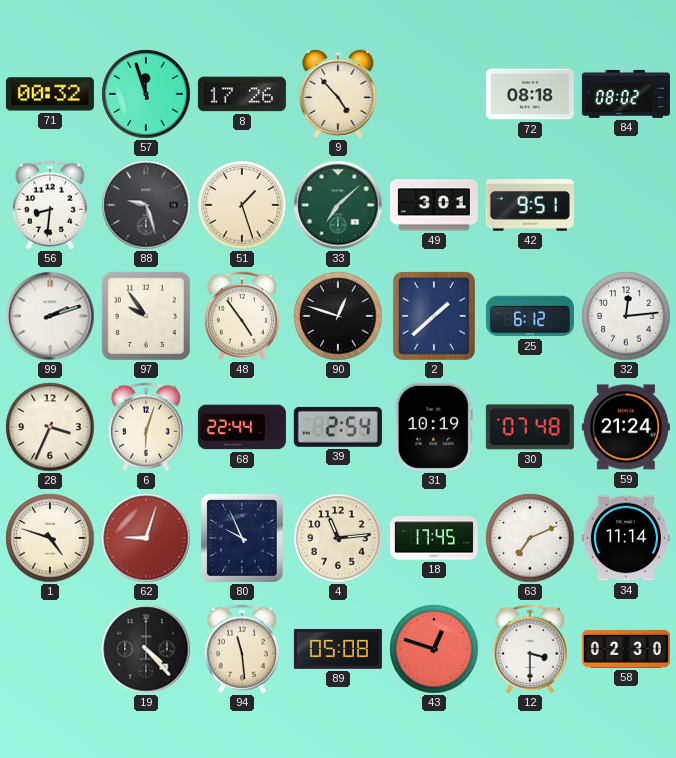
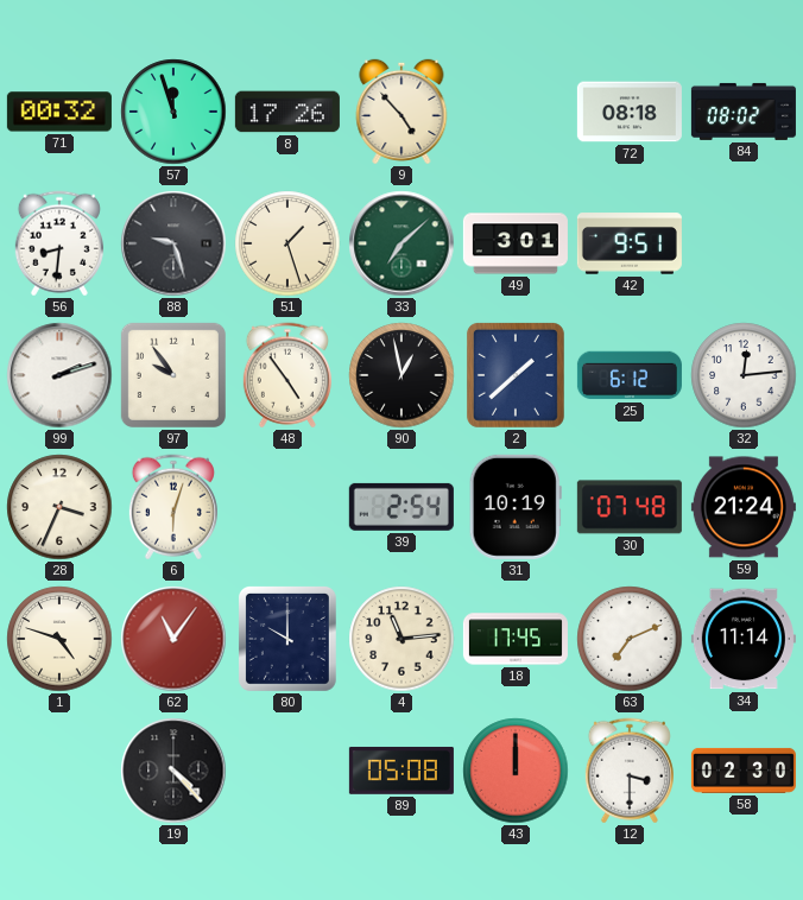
90: 12:48 -> 12:58 (401, 375)
68: 22:44 -> none (242, 427)
62: 9:03 -> 11:06 (173, 639)
80: 9:56 -> 10:00 (287, 639)
94: 11:29 -> none (242, 649)
43: 12:48 -> 12:00 (516, 771)
